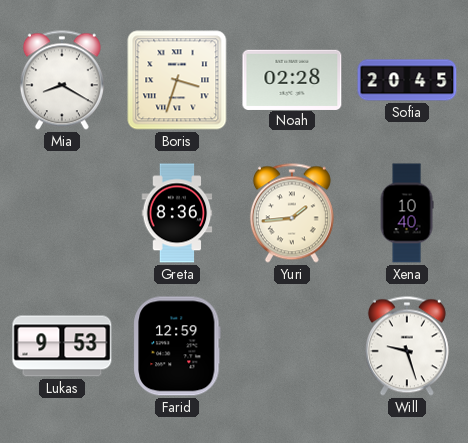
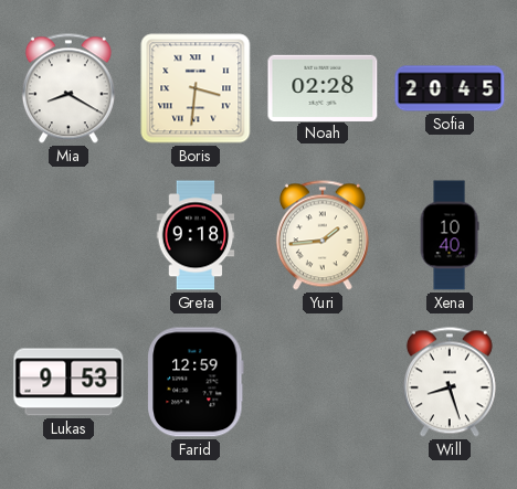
Boris: 3:33 -> 3:31 (196, 88)
Greta: 8:36 -> 9:18 (196, 235)
Will: 9:27 -> 8:27 (450, 382)
